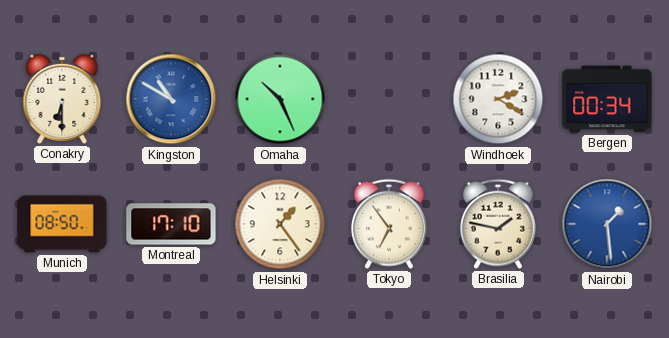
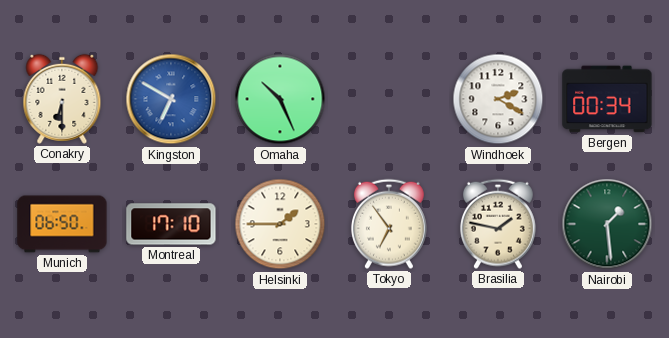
Kingston: 10:50 -> 6:50 (171, 99)
Munich: 08:50 -> 06:50 (62, 224)
Helsinki: 1:24 -> 1:45 (280, 224)
Nairobi dial: blue -> green (607, 224)
